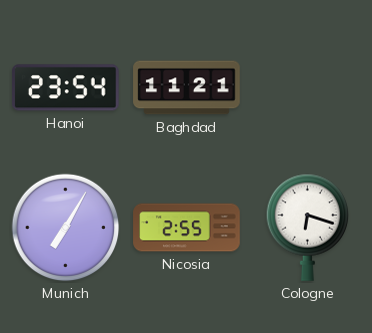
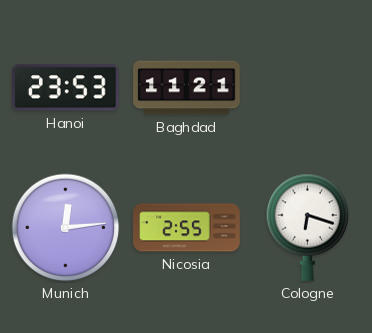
Hanoi: 23:54 -> 23:53 (66, 88)
Munich: 7:05 -> 12:14 (66, 228)
